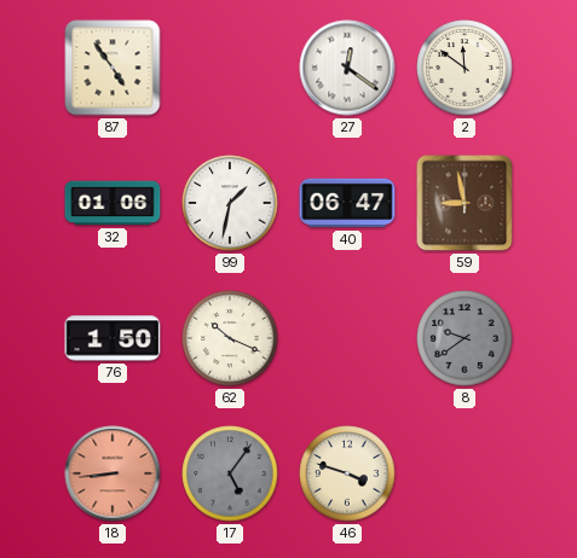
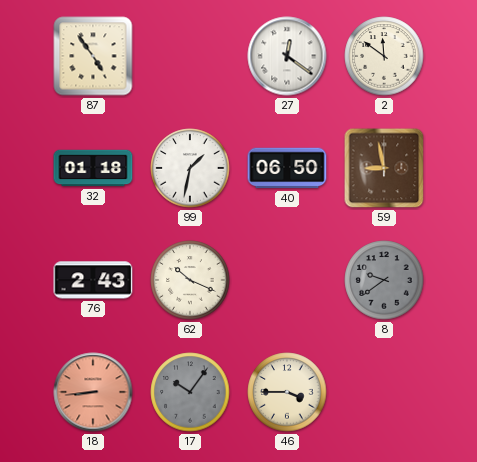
32: 01:06 -> 01:18 (93, 168)
40: 06:47 -> 06:50 (287, 168)
76: 1:50 -> 2:43 (93, 280)
17: 5:06 -> 10:06 (190, 392)
46: 3:48 -> 3:45 (287, 392)
